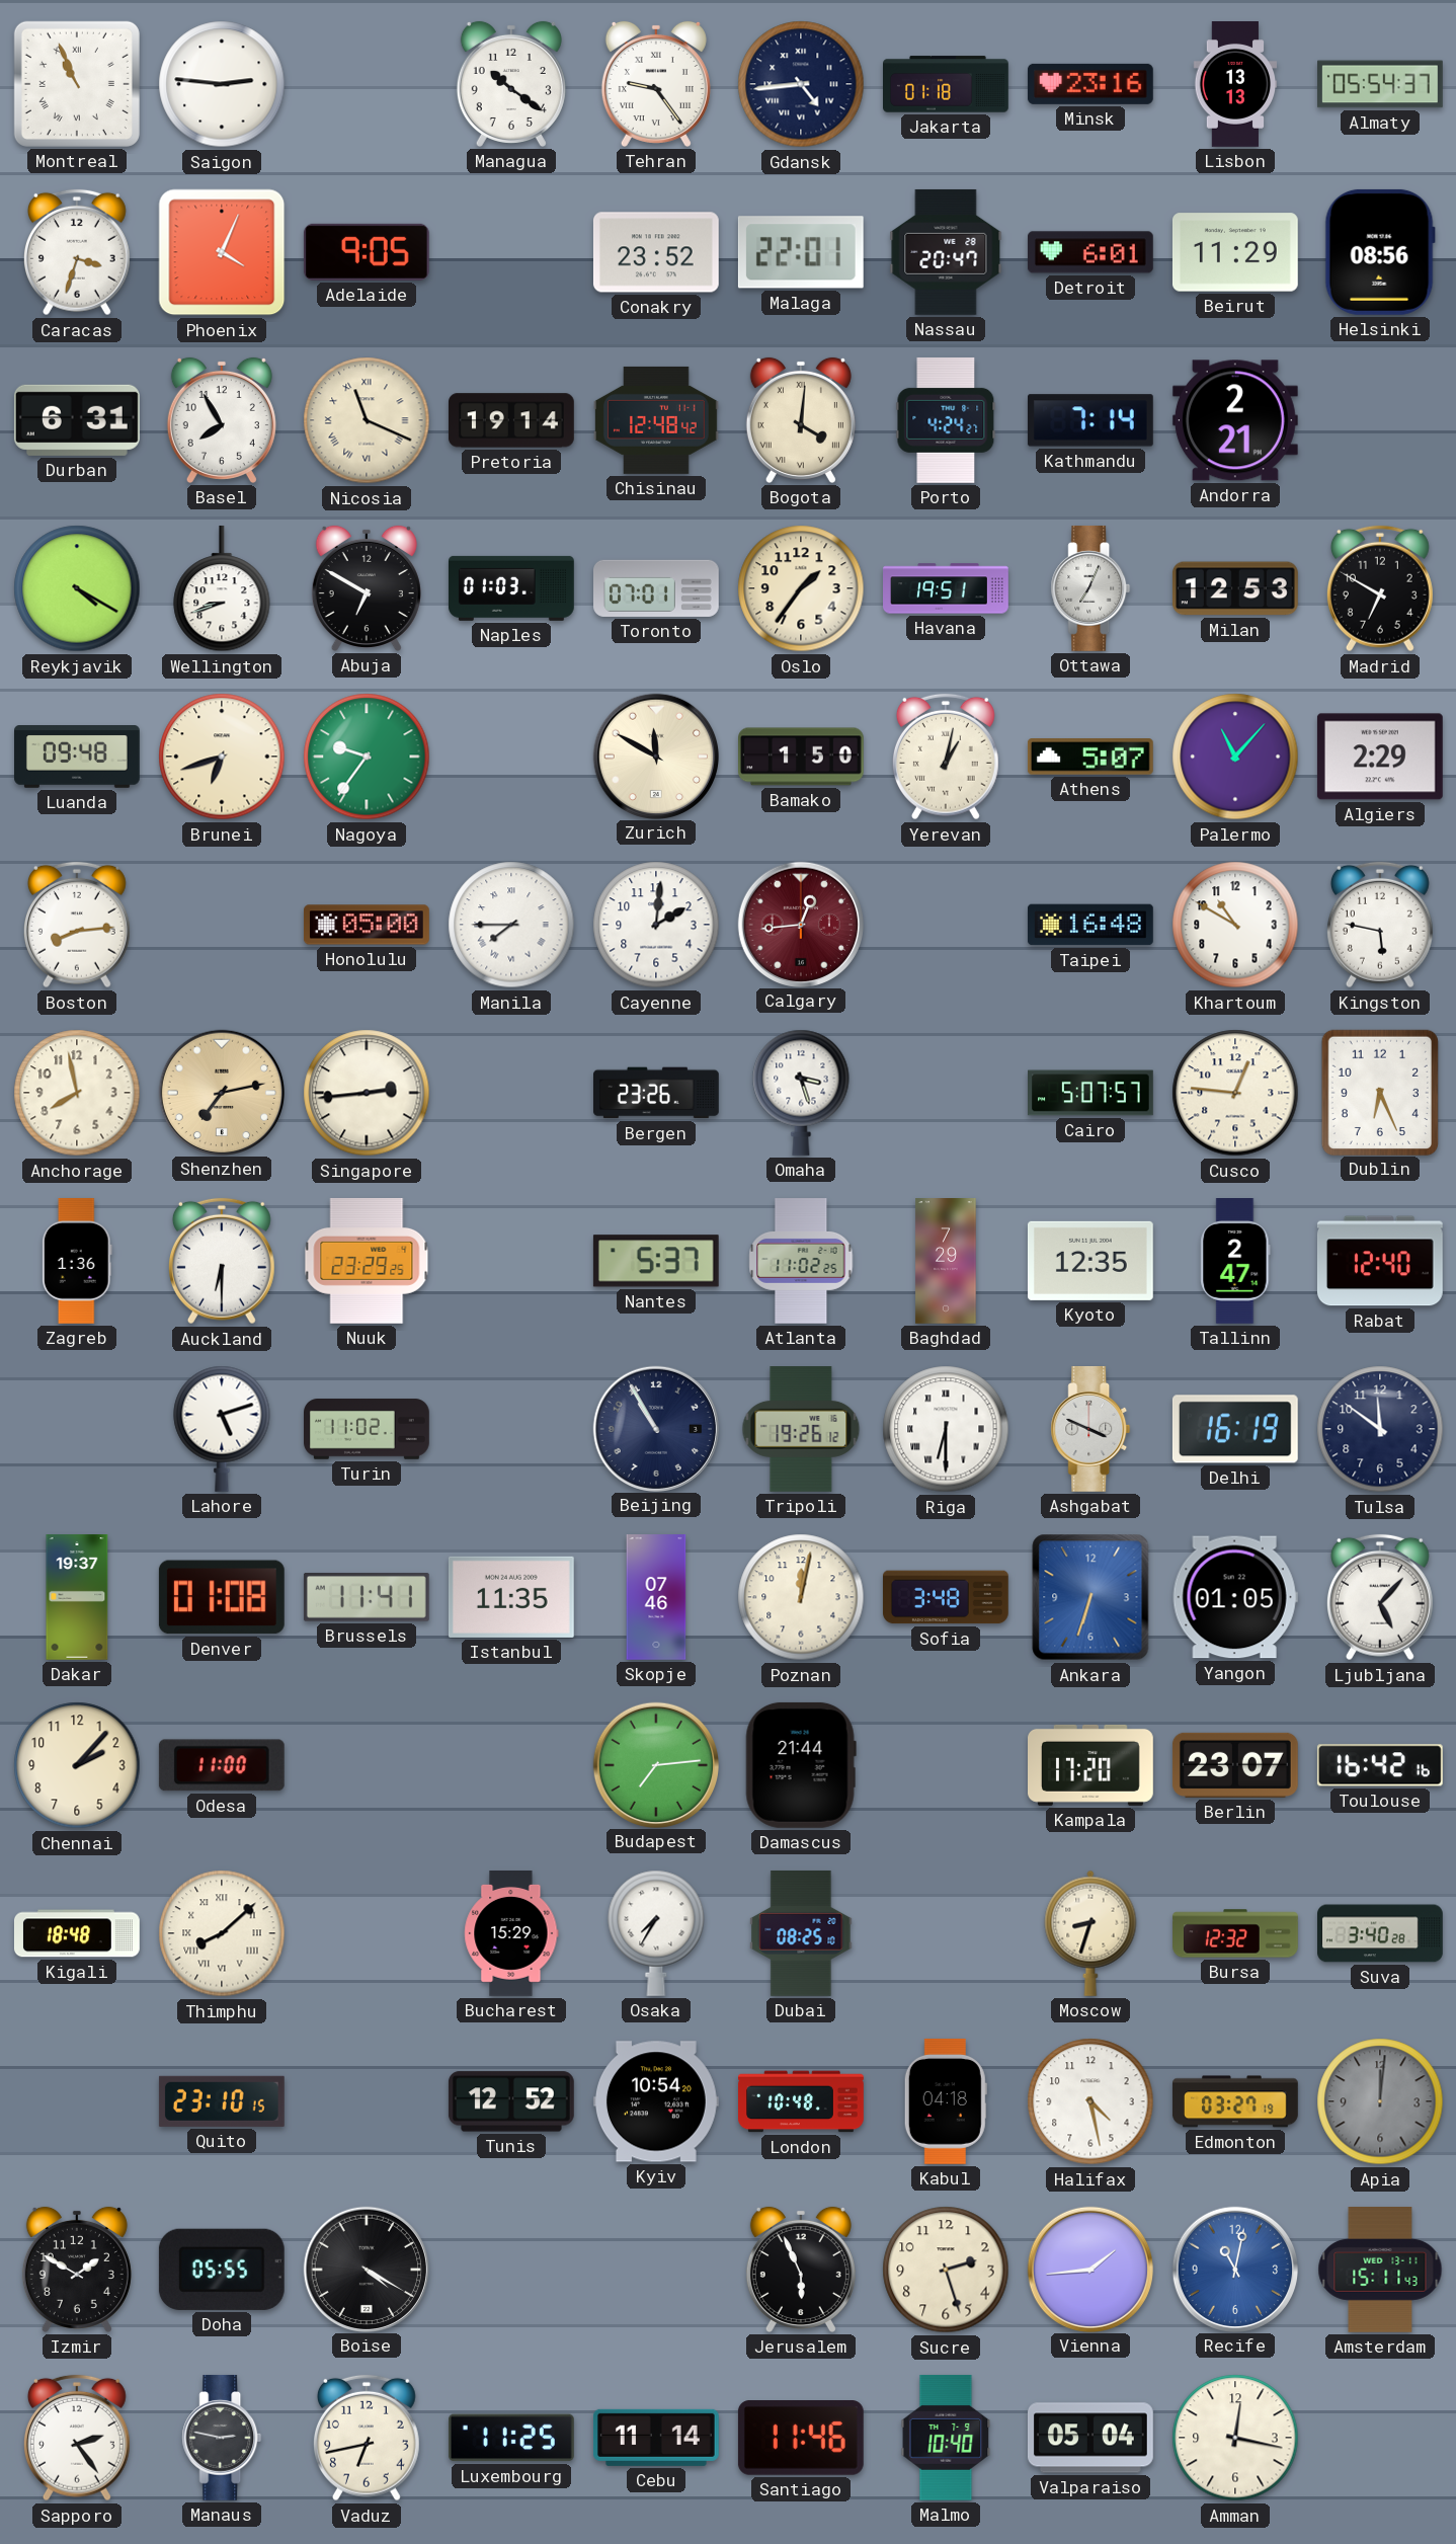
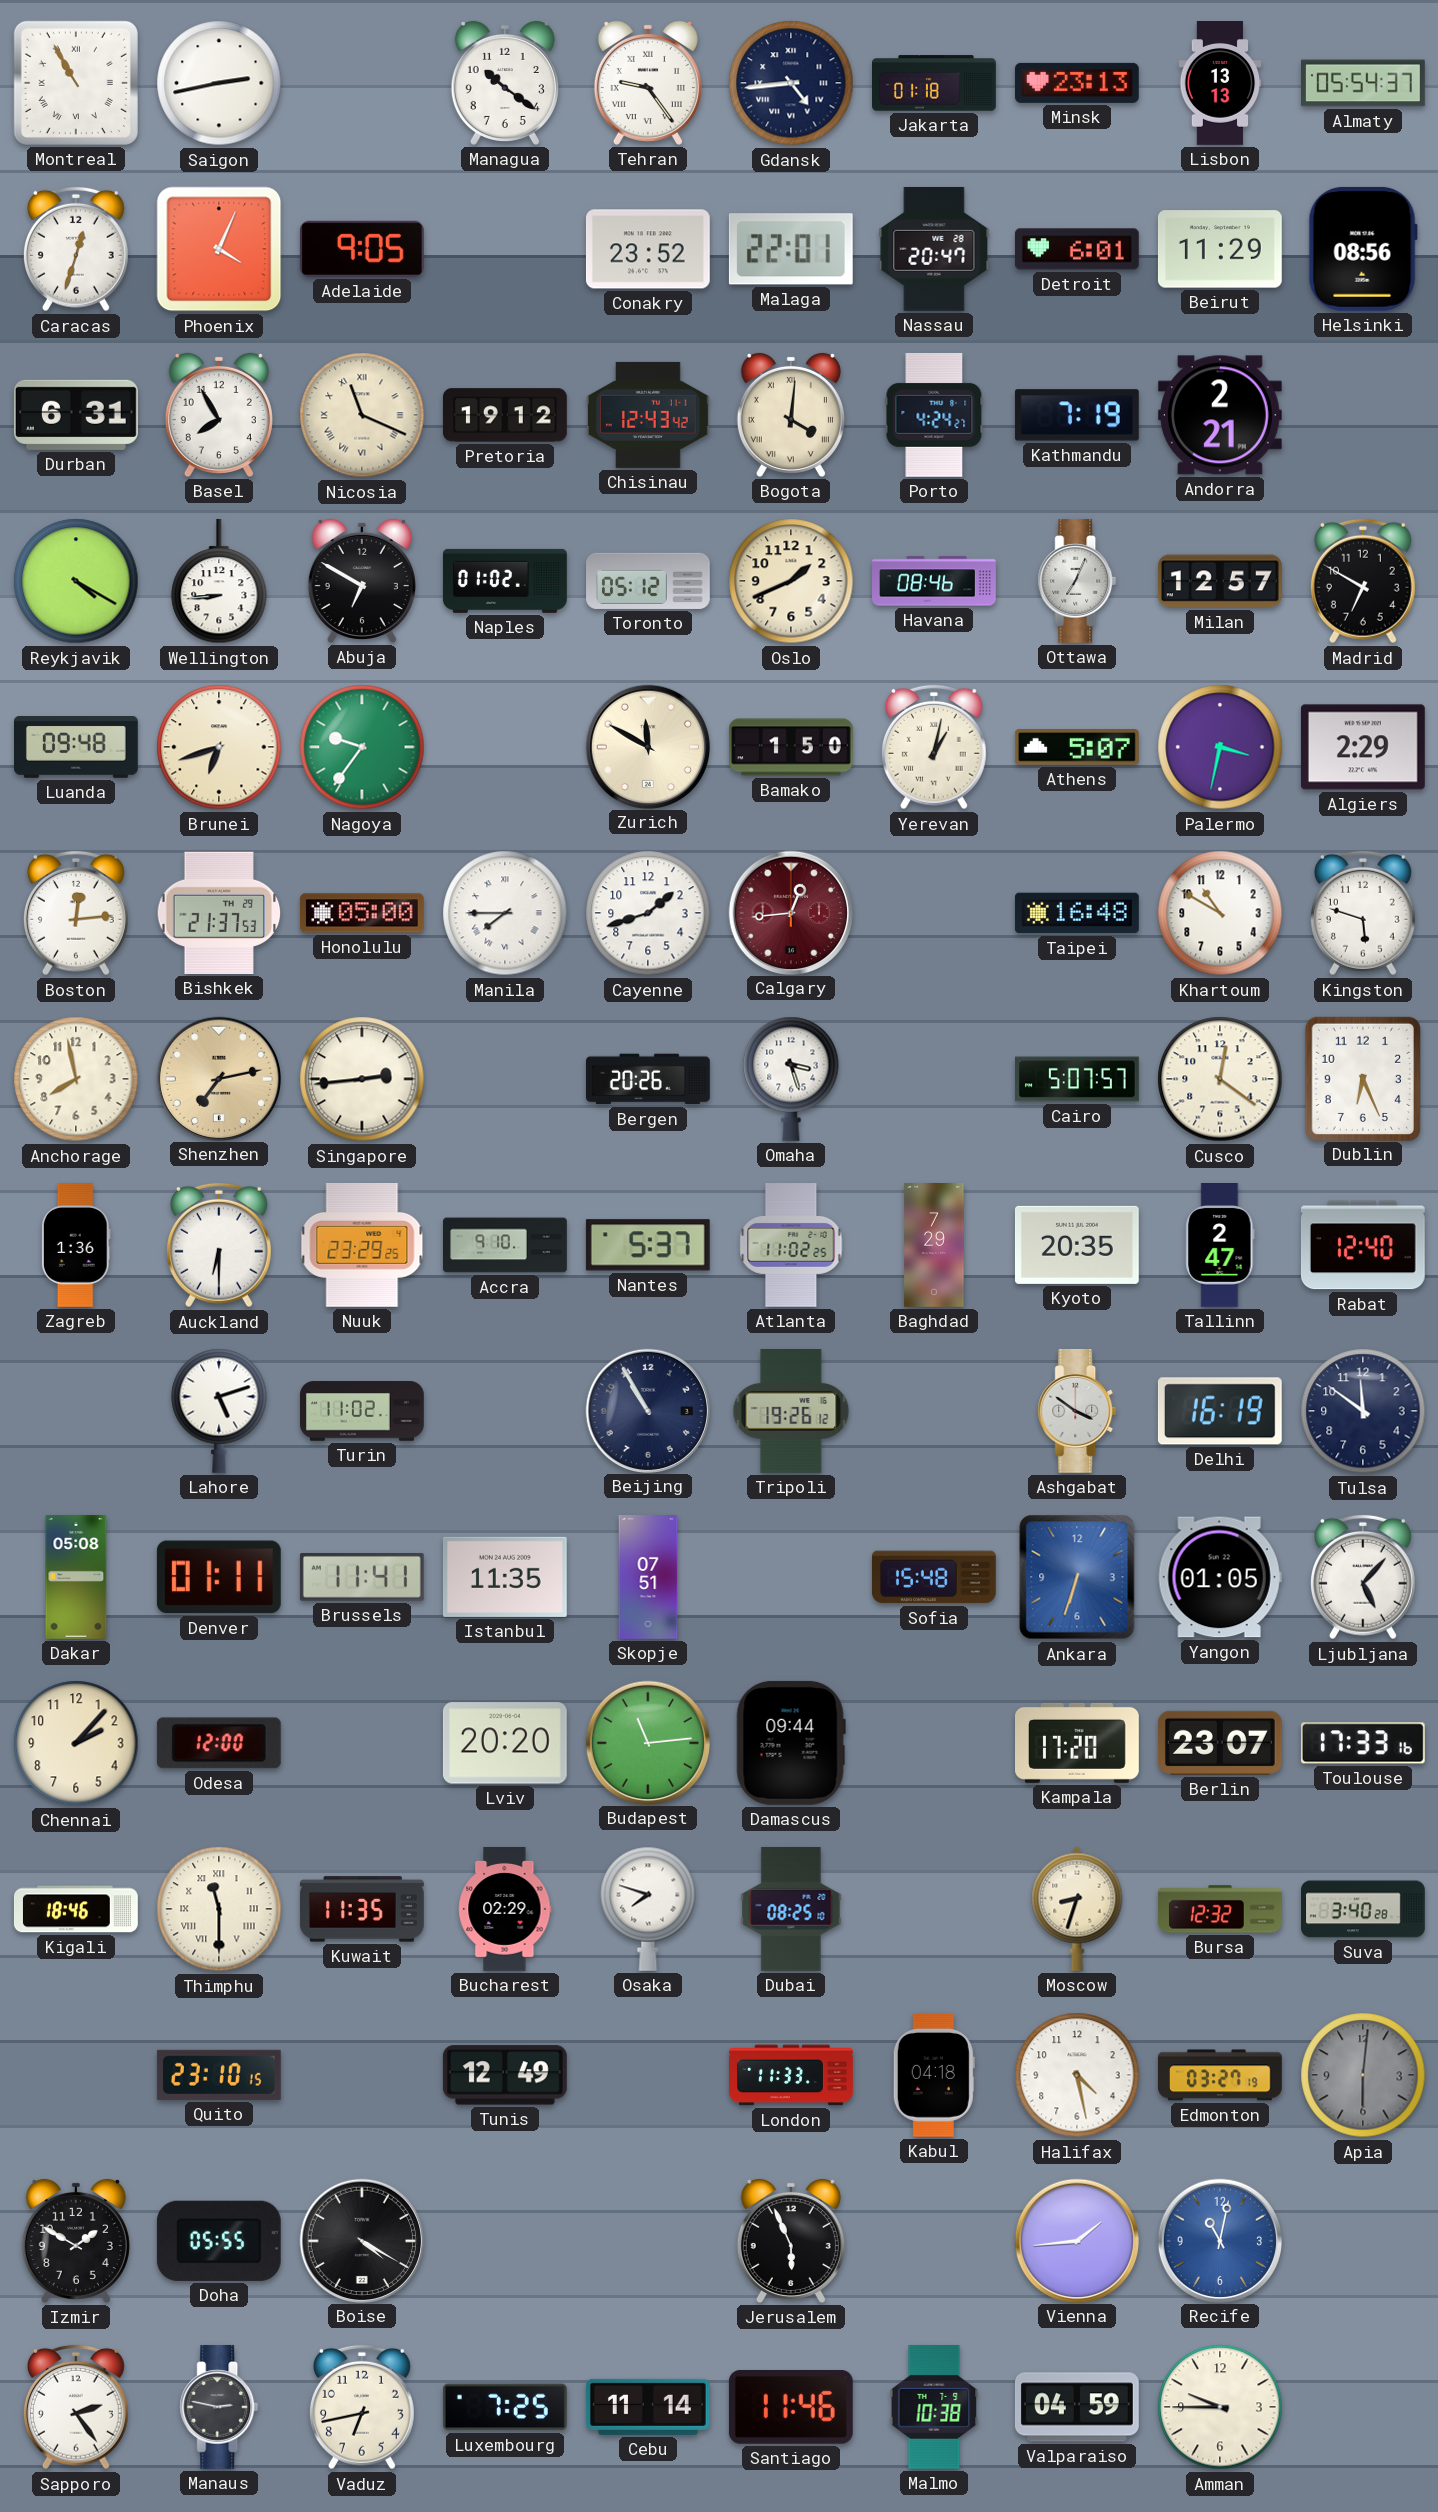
Montreal: 10:56 -> 10:55 (76, 83)
Saigon: 2:46 -> 2:43 (219, 83)
Minsk: 23:16 -> 23:13 (1077, 83)
Caracas: 3:33 -> 12:33 (76, 249)
Pretoria: 19:14 -> 19:12 (505, 415)
Chisinau: 12:48 -> 12:43 (649, 415)
Kathmandu: 7:14 -> 7:19 (1077, 415)
Wellington: 8:42 -> 8:44 (219, 581)
Naples: 01:03 -> 01:02 (505, 581)
Toronto: 07:01 -> 05:12 (649, 581)
Oslo: 1:36 -> 1:41 (791, 581)
Havana: 19:51 -> 08:46 (935, 581)
Milan: 12:53 -> 12:57 (1220, 581)
Palermo: 11:07 -> 3:32 (1220, 747)
Boston: 8:14 -> 12:14 (76, 913)
Bishkek: none -> 21:37 (219, 913)
Cayenne: 2:01 -> 1:42 (648, 913)
Kingston: 5:47 -> 5:48 (1363, 913)
Bergen: 23:26 -> 20:26 (649, 1079)
Cusco: 12:46 -> 12:21 (1220, 1079)
Accra: none -> 9:10 (505, 1245)
Kyoto: 12:35 -> 20:35 (1077, 1245)
Riga: 6:30 -> none (946, 1429)
Ashgabat: 3:49 -> 3:51 (1077, 1411)
Dakar: 19:37 -> 05:08 (76, 1578)
Denver: 01:08 -> 01:11 (219, 1577)
Skopje: 07:46 -> 07:51 (648, 1578)
Poznan: 12:02 -> none (801, 1597)
Sofia: 3:48 -> 15:48 (934, 1577)
Odesa: 11:00 -> 12:00 (219, 1743)
Lviv: none -> 20:20 (505, 1743)
Budapest: 7:14 -> 11:14 (647, 1742)
Damascus: 21:44 -> 09:44 (791, 1743)
Toulouse: 16:42 -> 17:33 (1363, 1743)
Kigali: 18:48 -> 18:46 (76, 1909)
Thimphu: 8:08 -> 11:30 (219, 1909)
Kuwait: none -> 11:35 (362, 1909)
Bucharest: 15:29 -> 02:29 (505, 1910)
Osaka: 7:35 -> 7:48 (648, 1909)
Tunis: 12:52 -> 12:49 (505, 2075)
Kyiv: 10:54 -> none (656, 2101)
London: 10:48 -> 11:33 (792, 2075)
Apia: 12:01 -> 6:01 (1363, 2075)
Sucre: 2:27 -> none (946, 2270)
Amsterdam: 15:11 -> none (1380, 2271)
Luxembourg: 11:25 -> 7:25 (505, 2407)
Malmo: 10:40 -> 10:38 (934, 2407)
Valparaiso: 05:04 -> 04:59 (1077, 2407)
Amman: 12:17 -> 9:45 (1220, 2407)
